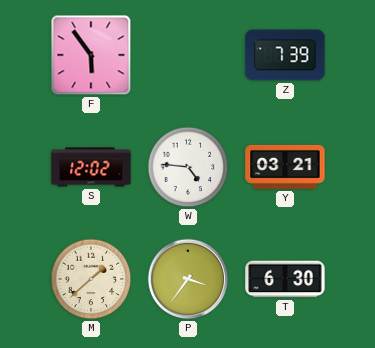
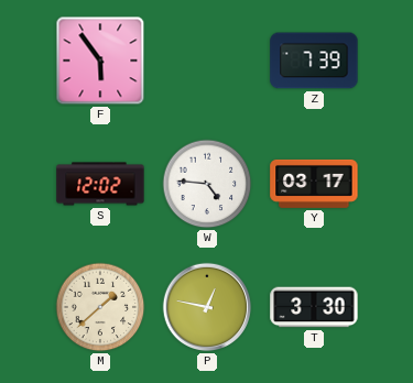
Y: 03:21 -> 03:17 (314, 184)
P: 3:36 -> 12:47 (207, 307)
T: 6:30 -> 3:30 (314, 307)
